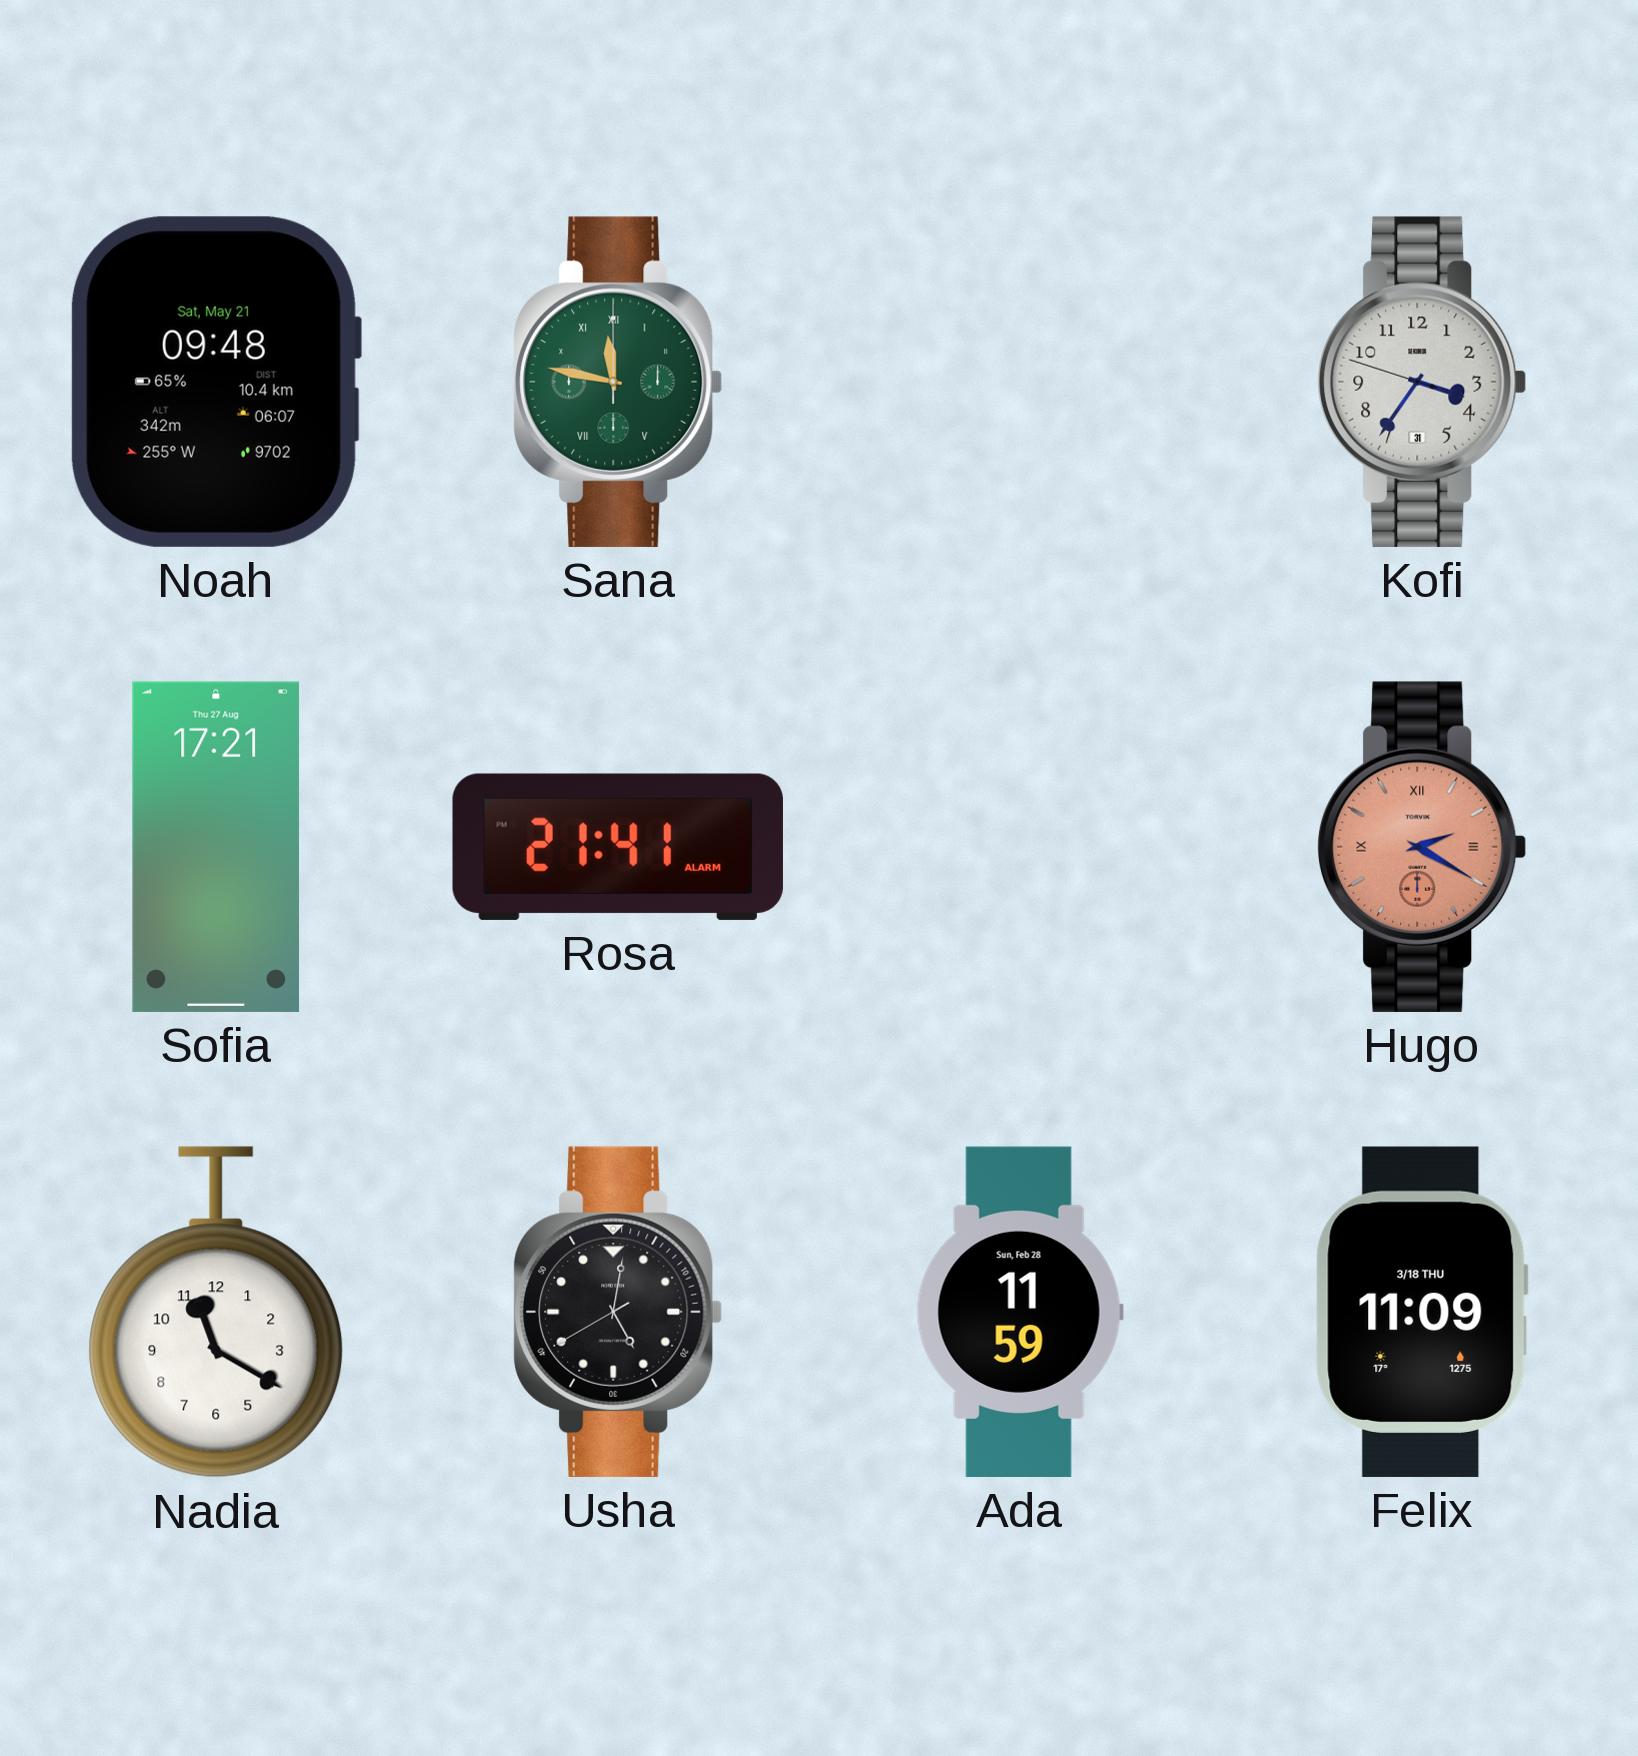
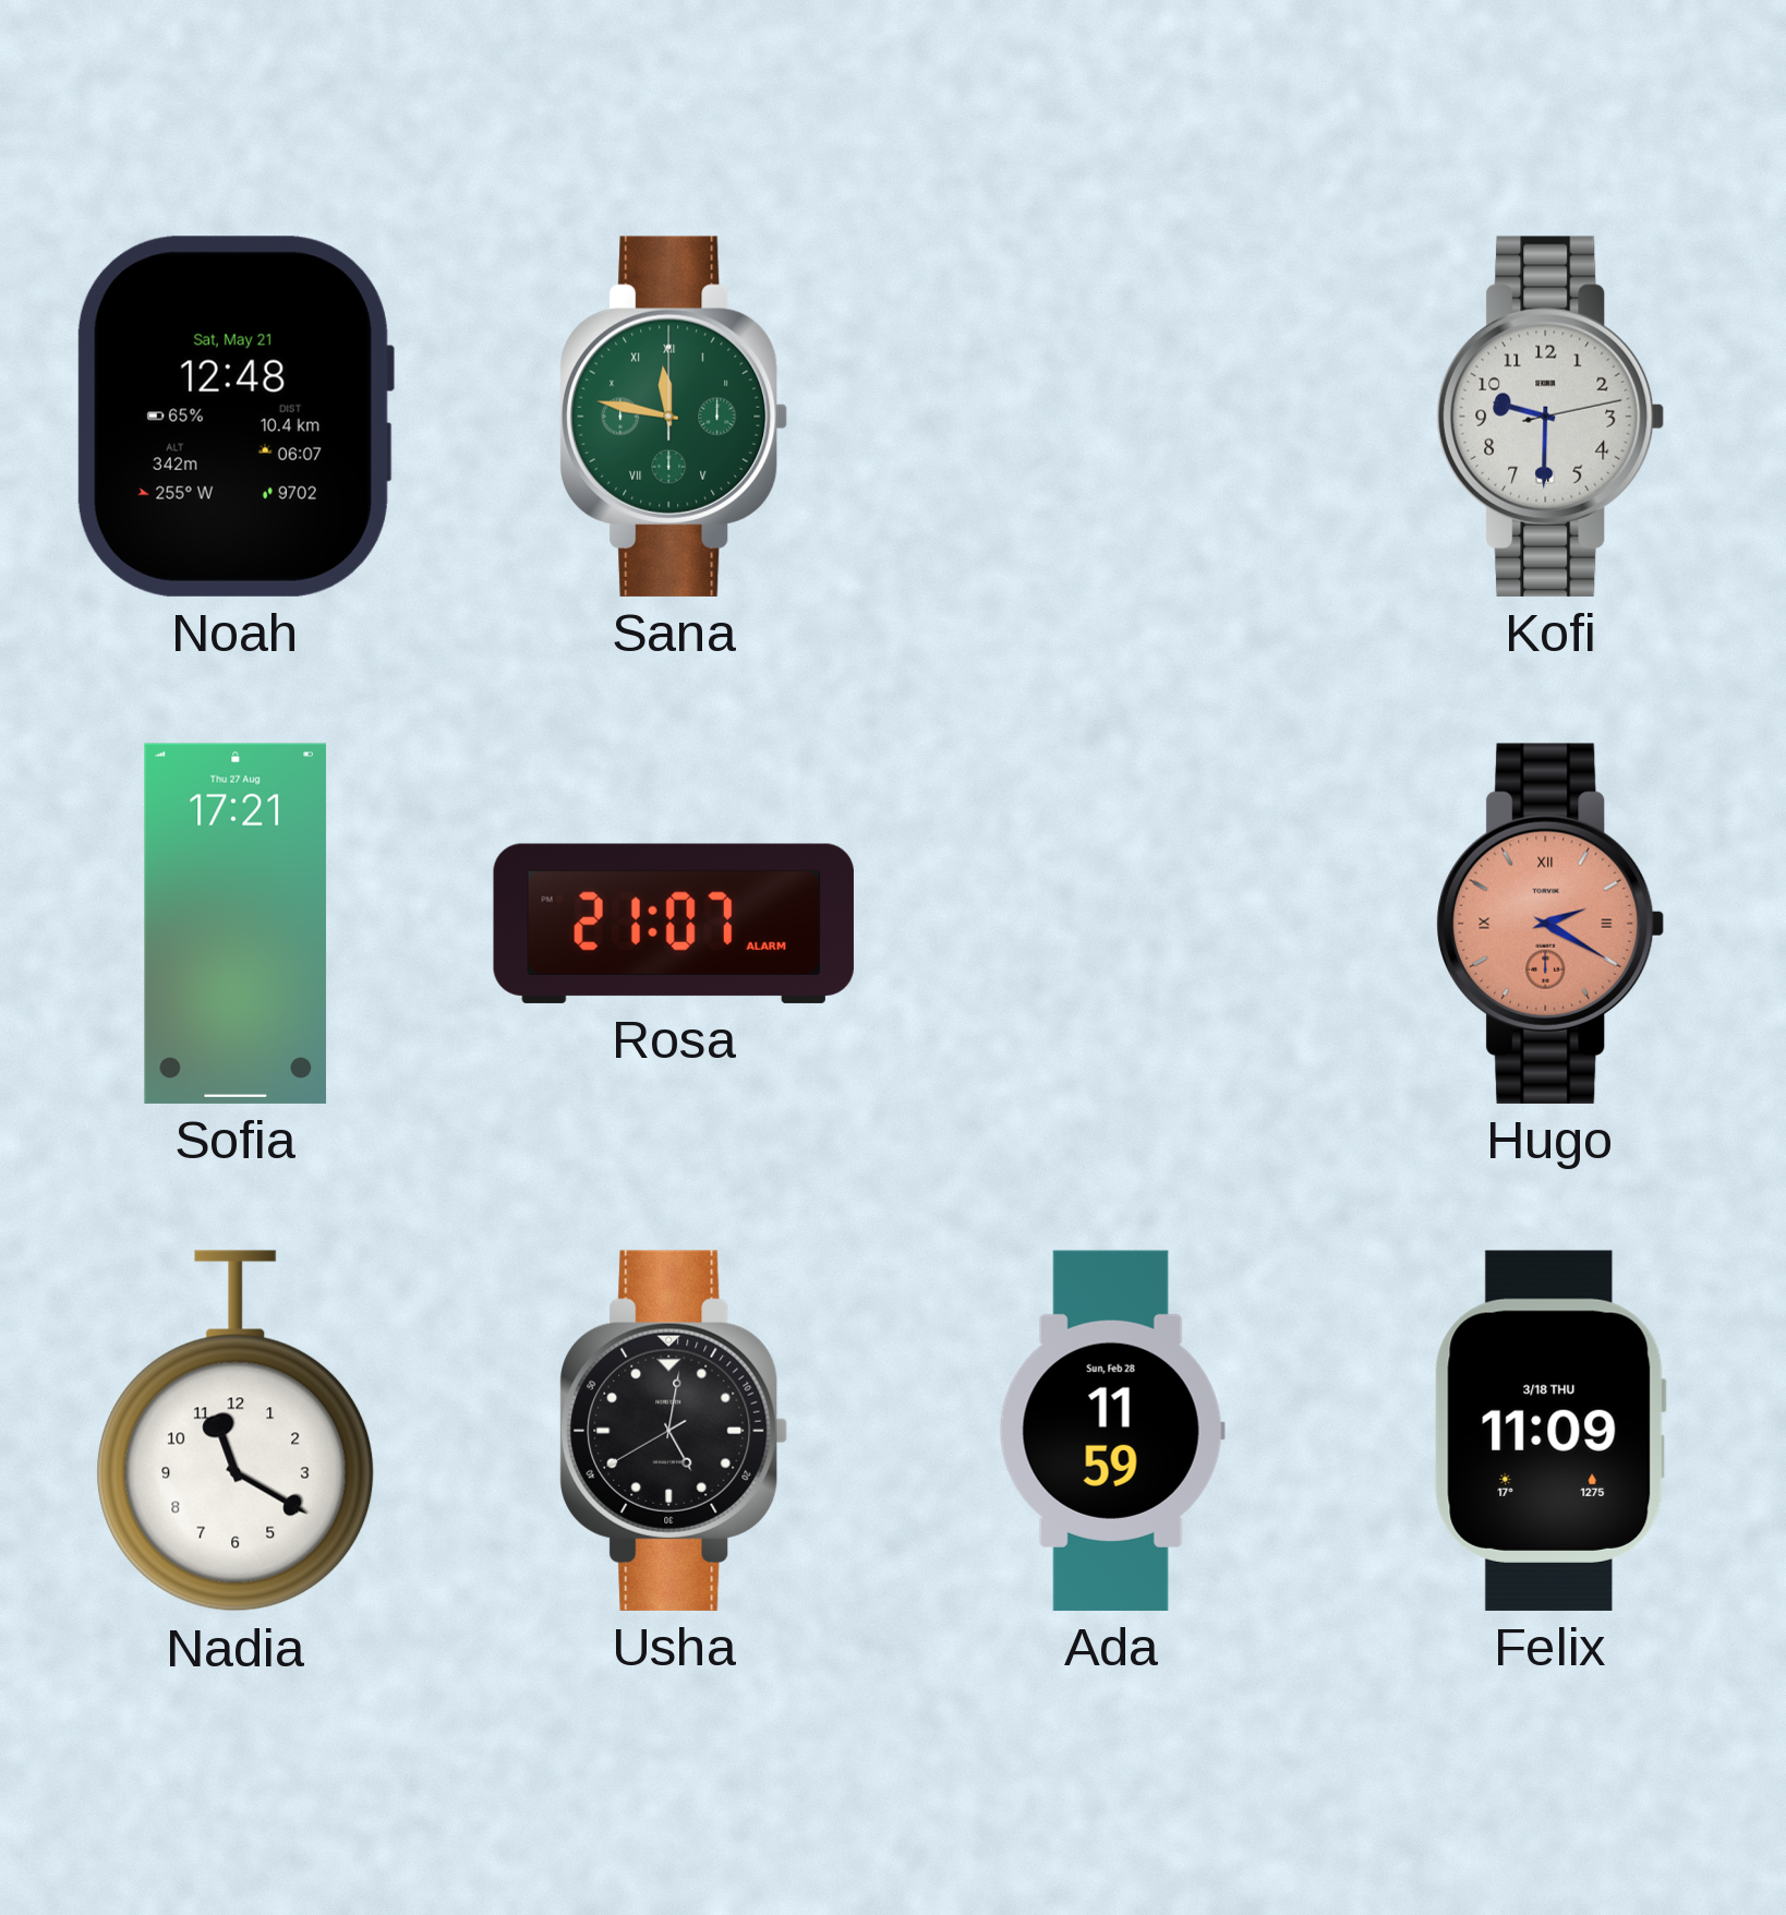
Noah: 09:48 -> 12:48 (234, 417)
Kofi: 3:35 -> 9:30 (1550, 417)
Rosa: 21:41 -> 21:07 (674, 924)
